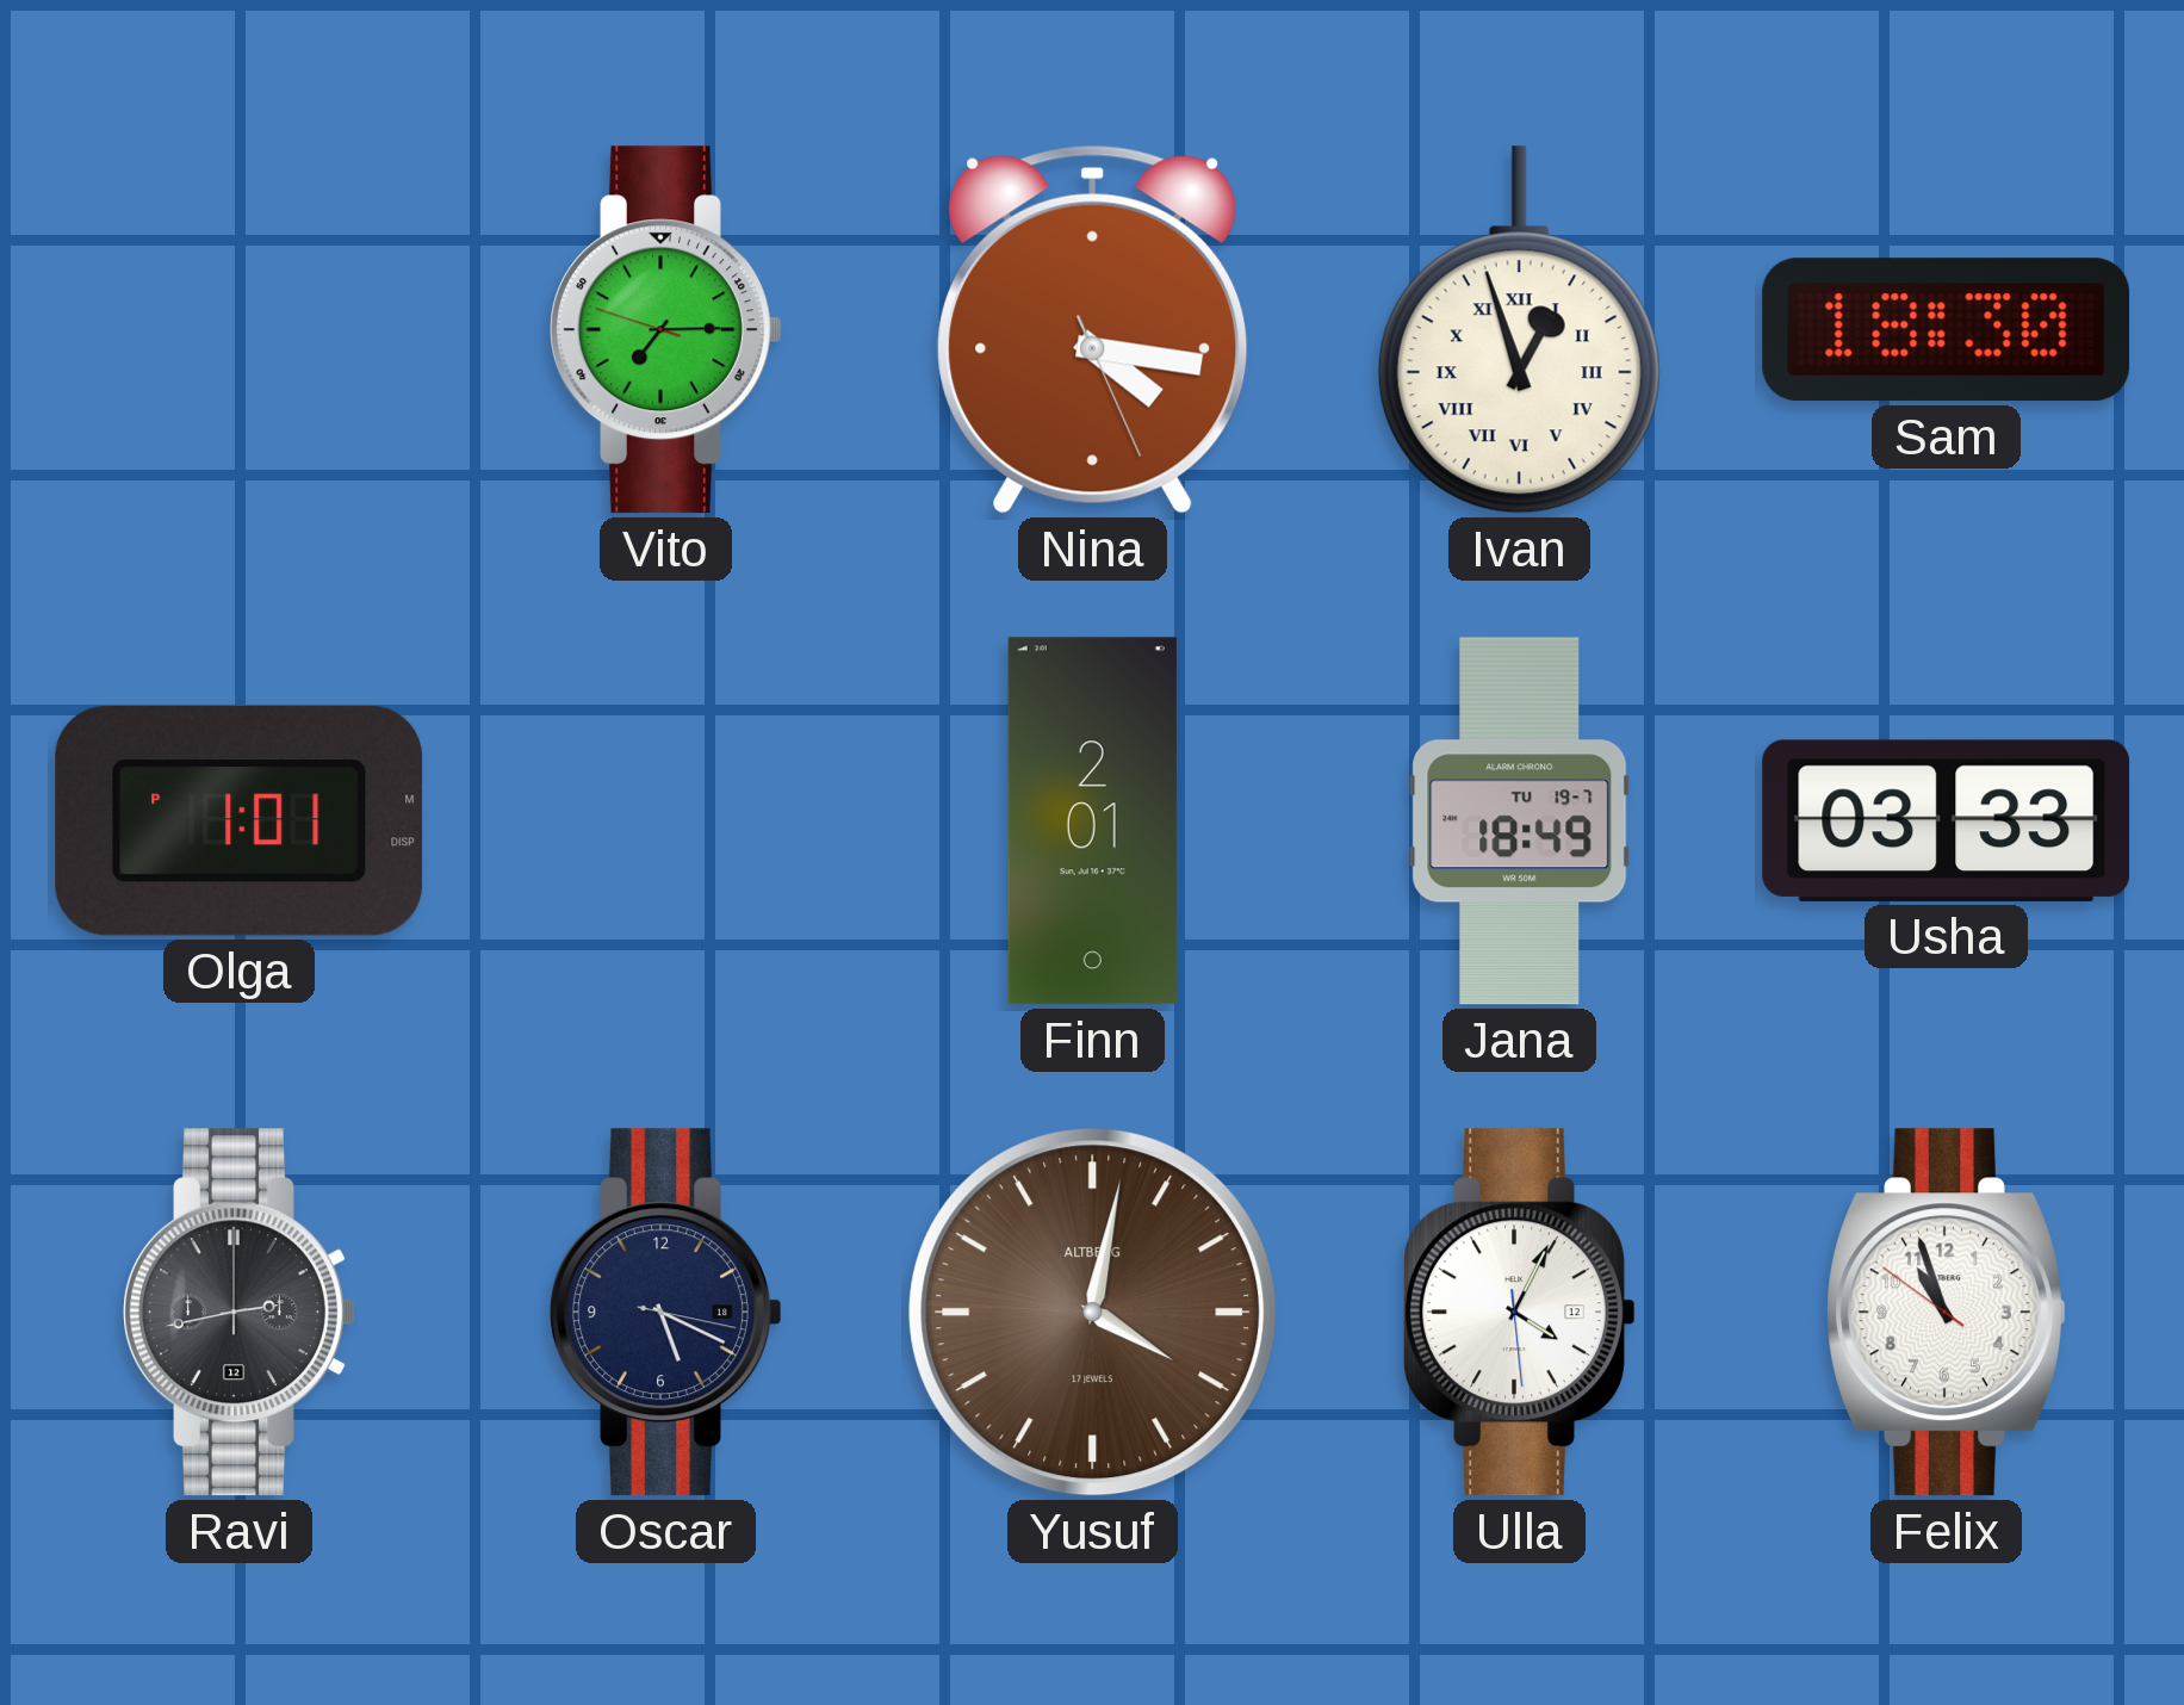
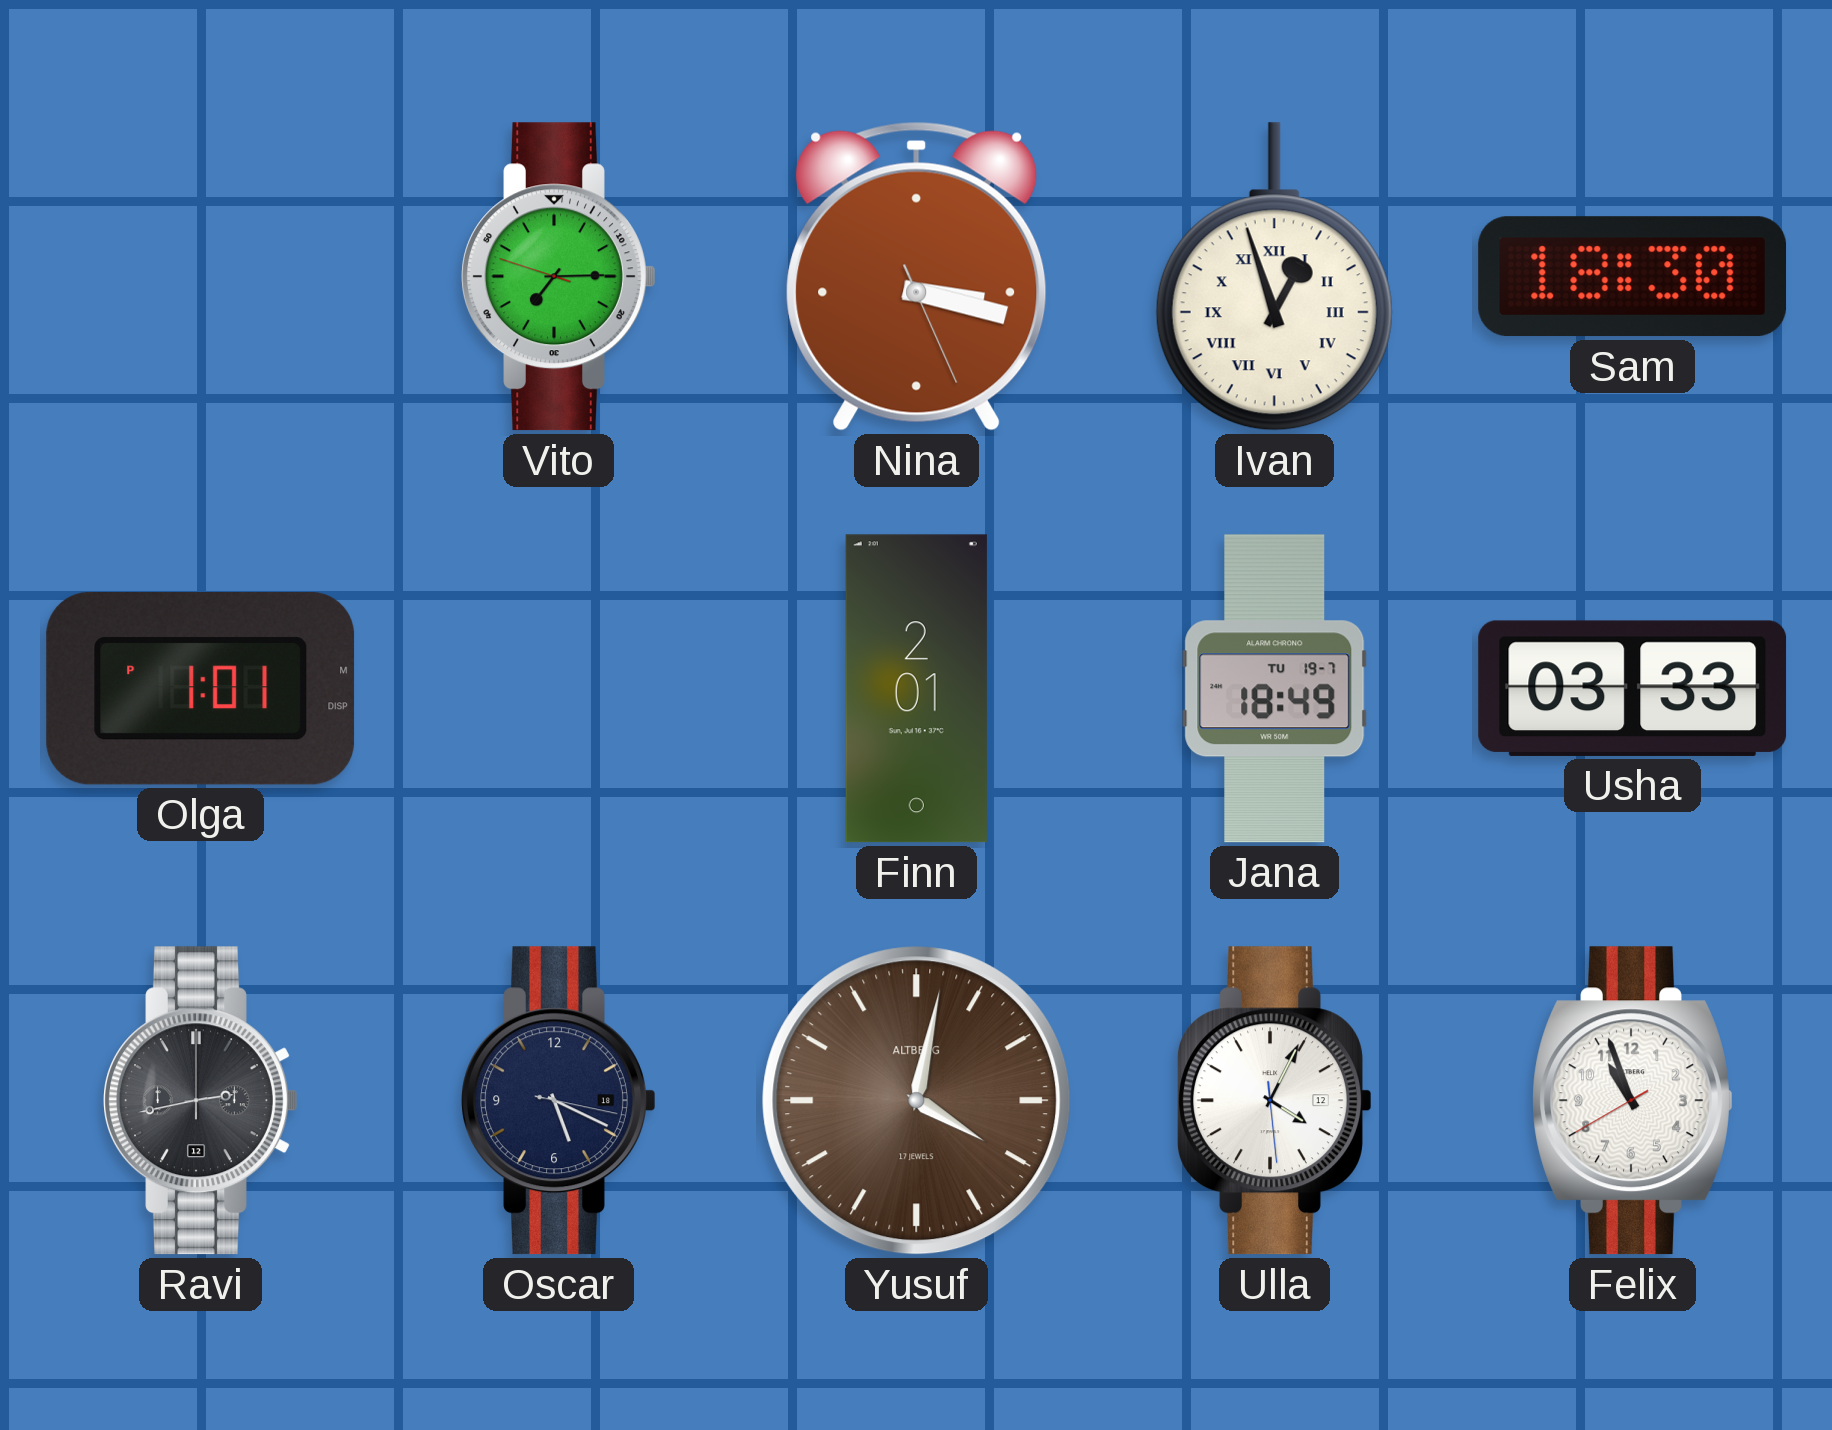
Nina: 4:16 -> 3:17 (917, 276)
Felix: 10:56:51 -> 10:56:40 (1633, 1101)
